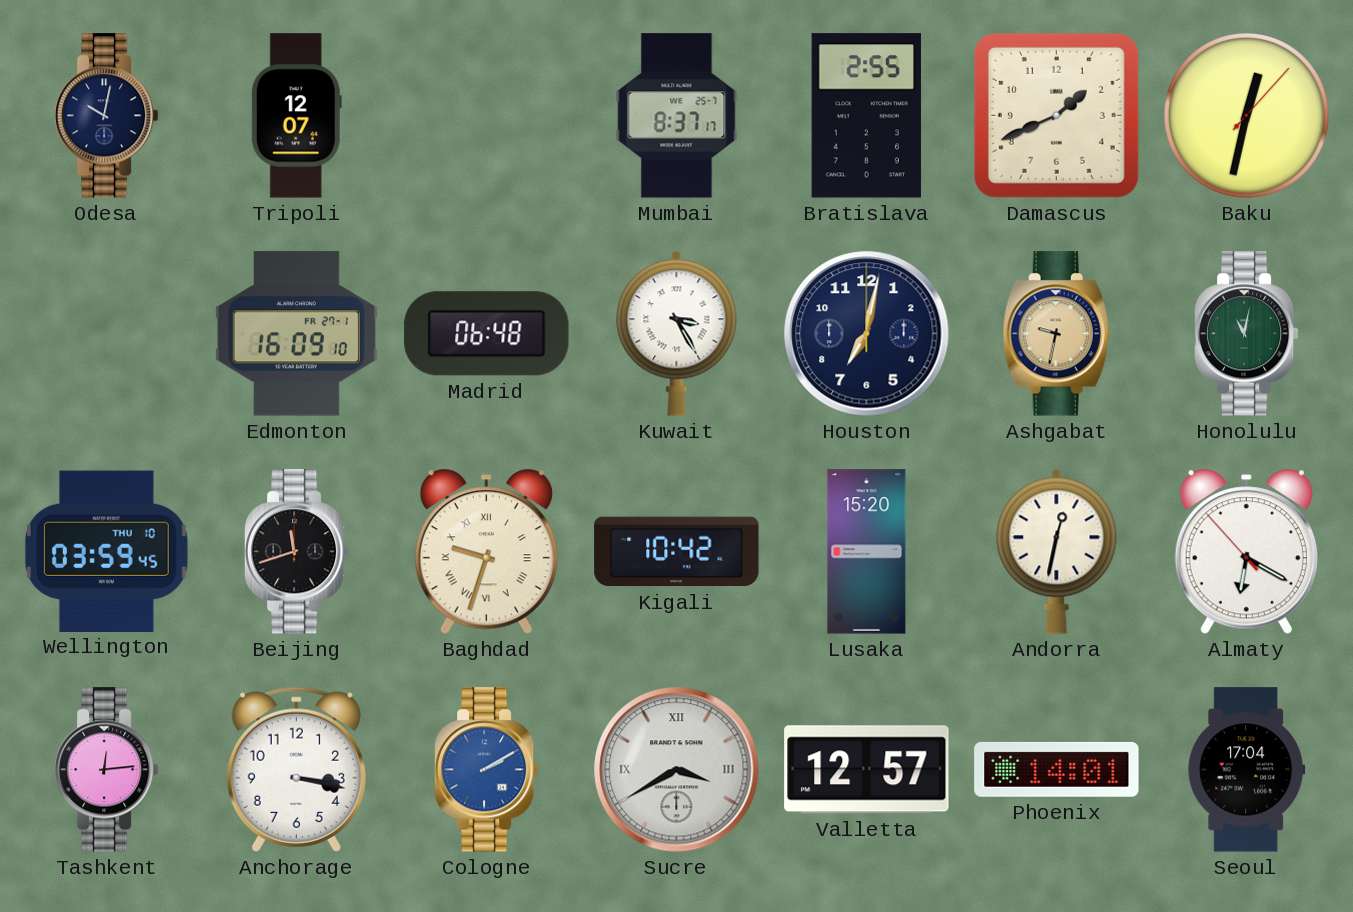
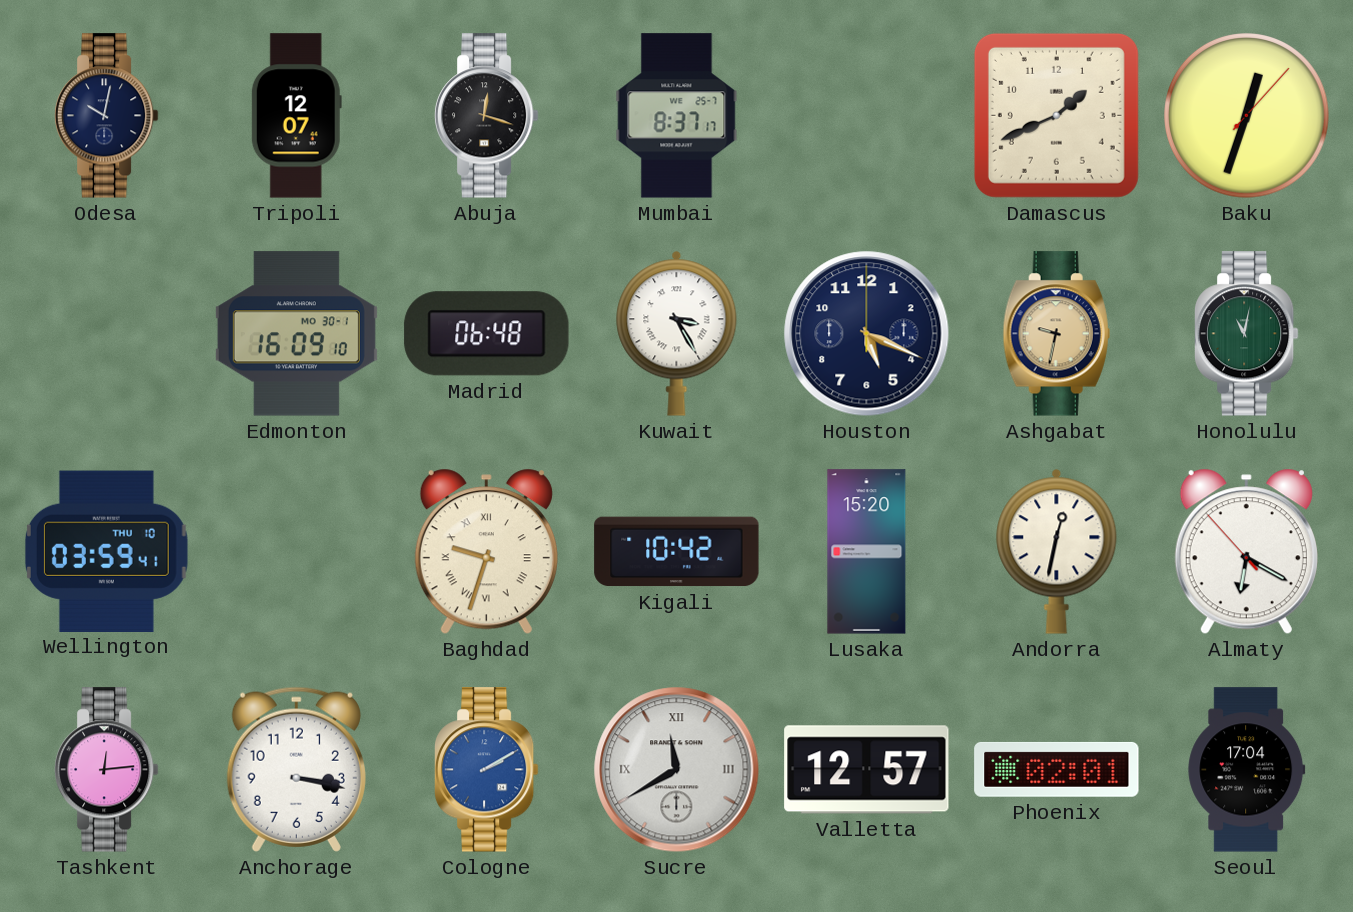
Abuja: none -> 12:18 (486, 116)
Bratislava: 2:55 -> none (866, 116)
Baku: 12:32 -> 12:33 (1247, 116)
Edmonton date: FR 27-1 -> MO 30-1 (296, 334)
Houston: 7:02 -> 5:19 (867, 334)
Wellington: 03:59:45 -> 03:59:41 (106, 551)
Beijing: 11:42 -> none (296, 552)
Sucre: 3:40 -> 11:40 (677, 770)
Phoenix: 14:01 -> 02:01 (1057, 769)
